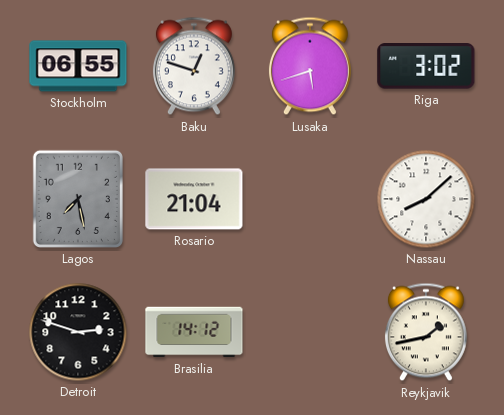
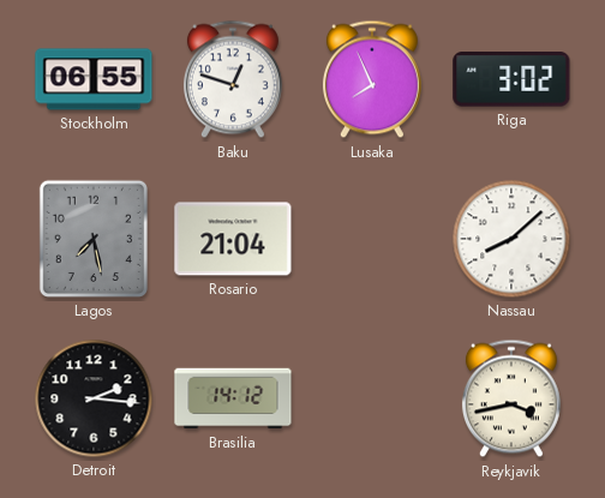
Lusaka: 5:42 -> 7:56 (372, 79)
Detroit: 2:48 -> 2:16 (94, 398)
Reykjavik: 1:43 -> 3:43 (511, 398)
